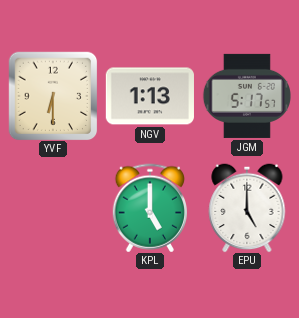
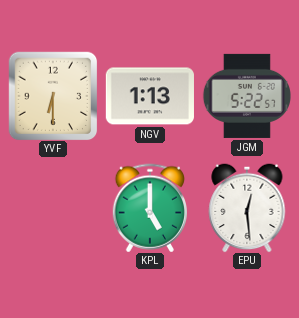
JGM: 5:17 -> 5:22 (247, 96)
EPU: 5:00 -> 12:29 (247, 208)
